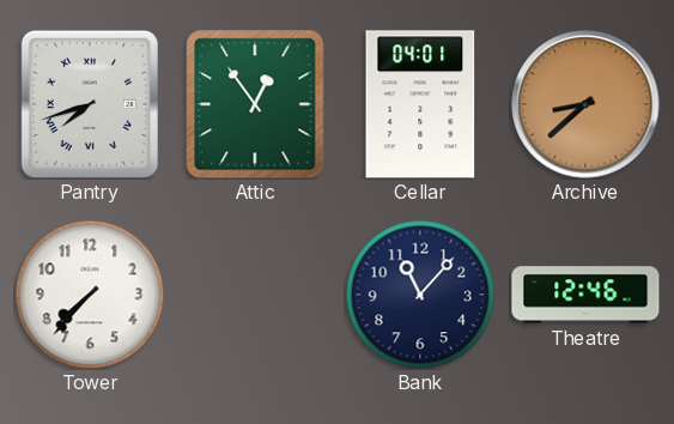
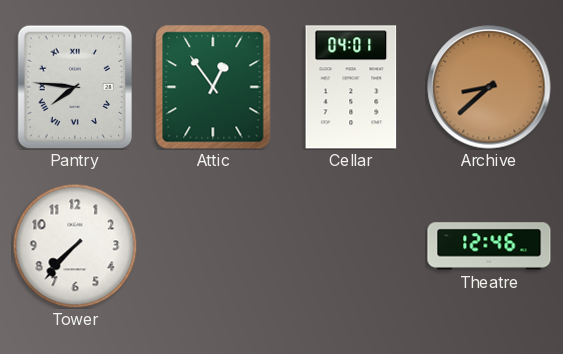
Pantry: 7:42 -> 7:46 (74, 87)
Bank: 11:07 -> none (420, 295)
